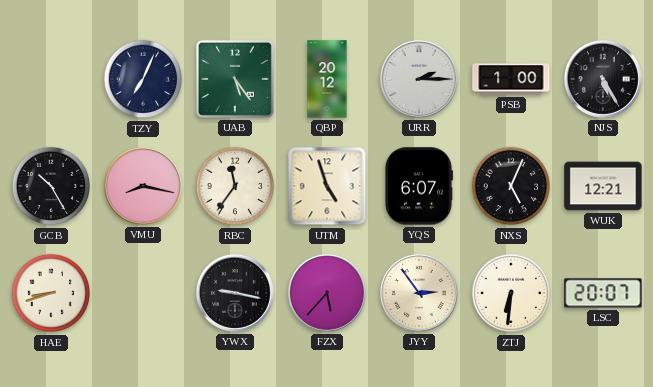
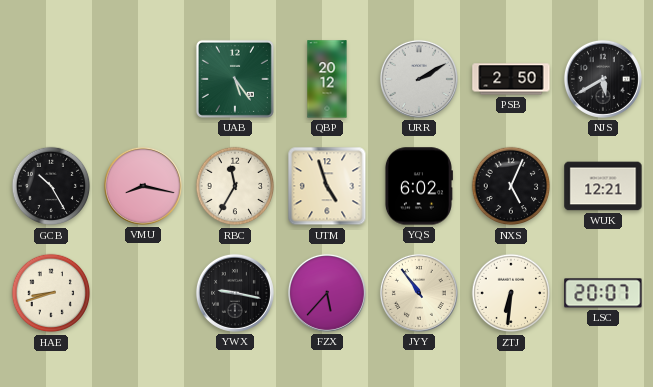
TZY: 7:04 -> none (143, 79)
URR: 2:15 -> 2:10 (419, 79)
PSB: 1:00 -> 2:50 (511, 79)
NJS: 5:25 -> 5:40 (603, 79)
RBC: 11:36 -> 11:35 (235, 186)
YQS: 6:07 -> 6:02 (418, 186)
JYY: 2:54 -> 10:54 (419, 293)
